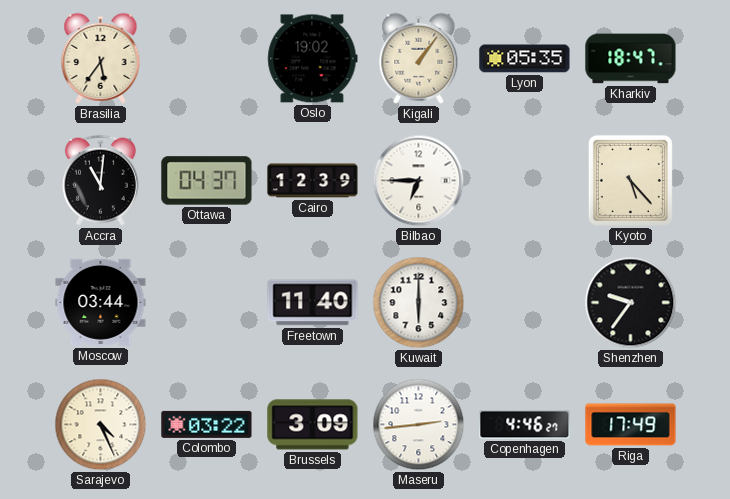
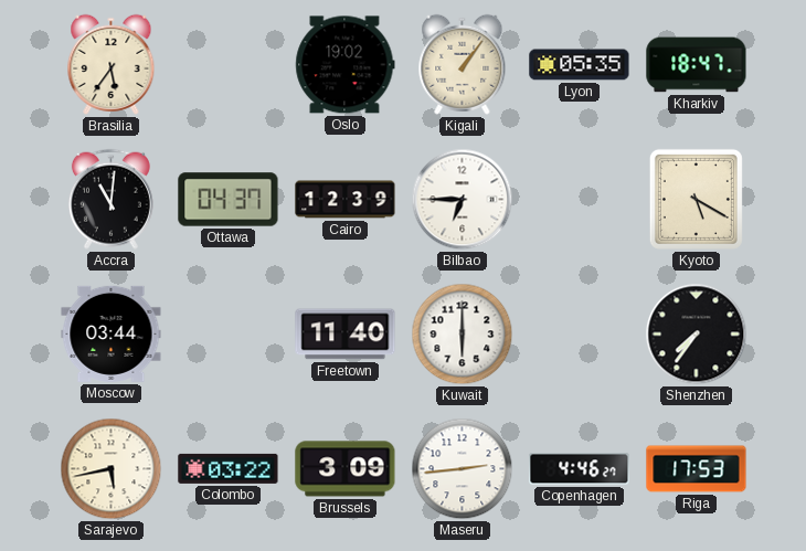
Kyoto: 5:23 -> 5:20 (696, 199)
Shenzhen: 9:36 -> 7:36 (697, 335)
Sarajevo: 4:26 -> 5:43 (112, 469)
Riga: 17:49 -> 17:53 (697, 469)
